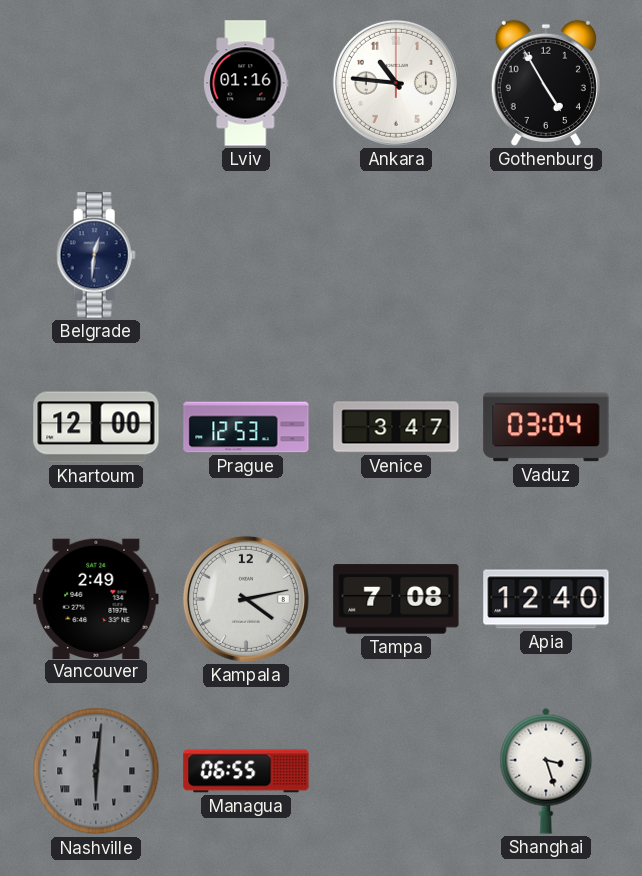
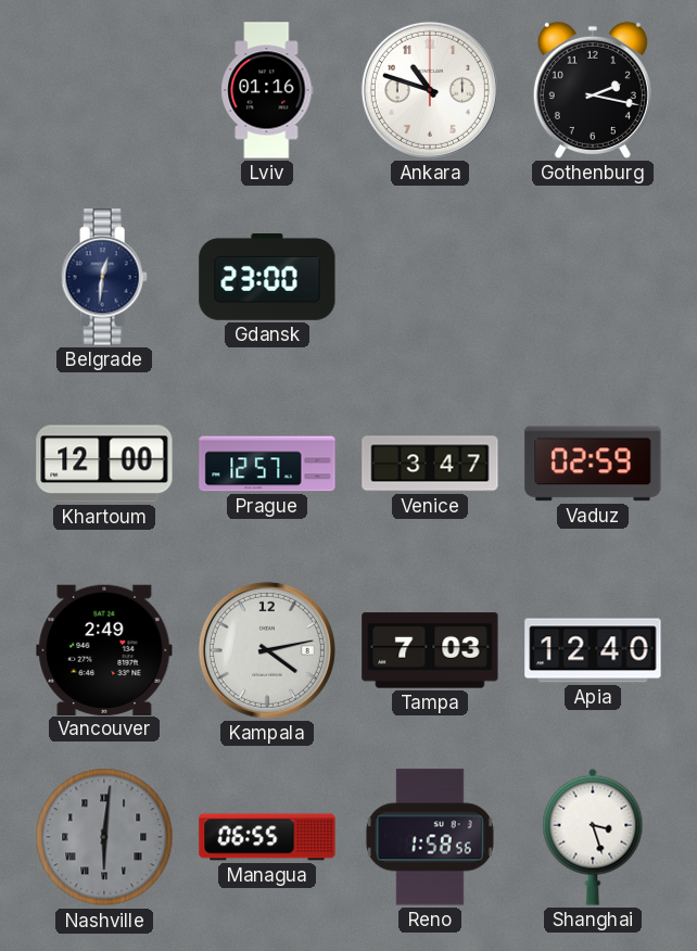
Ankara: 10:46 -> 10:48 (430, 90)
Gothenburg: 4:55 -> 2:17 (593, 90)
Gdansk: none -> 23:00 (267, 277)
Prague: 12:53 -> 12:57 (267, 464)
Vaduz: 03:04 -> 02:59 (593, 464)
Tampa: 7:08 -> 7:03 (430, 650)
Reno: none -> 1:58 (430, 837)
